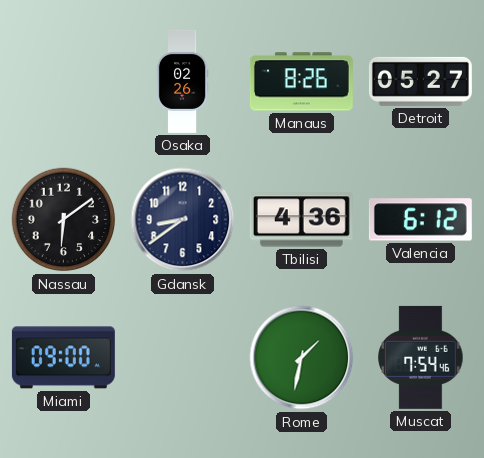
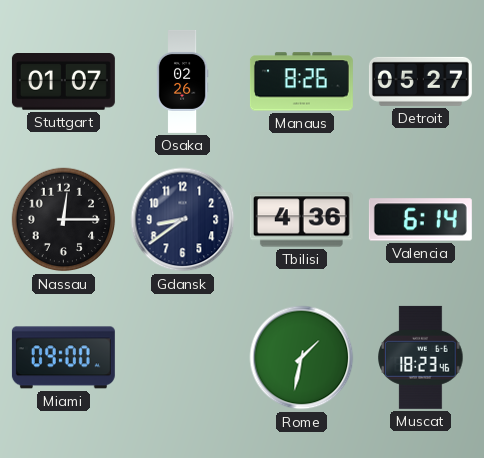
Stuttgart: none -> 01:07 (63, 82)
Nassau: 6:09 -> 12:15 (64, 220)
Valencia: 6:12 -> 6:14 (420, 220)
Muscat: 7:54 -> 18:23 (421, 357)
